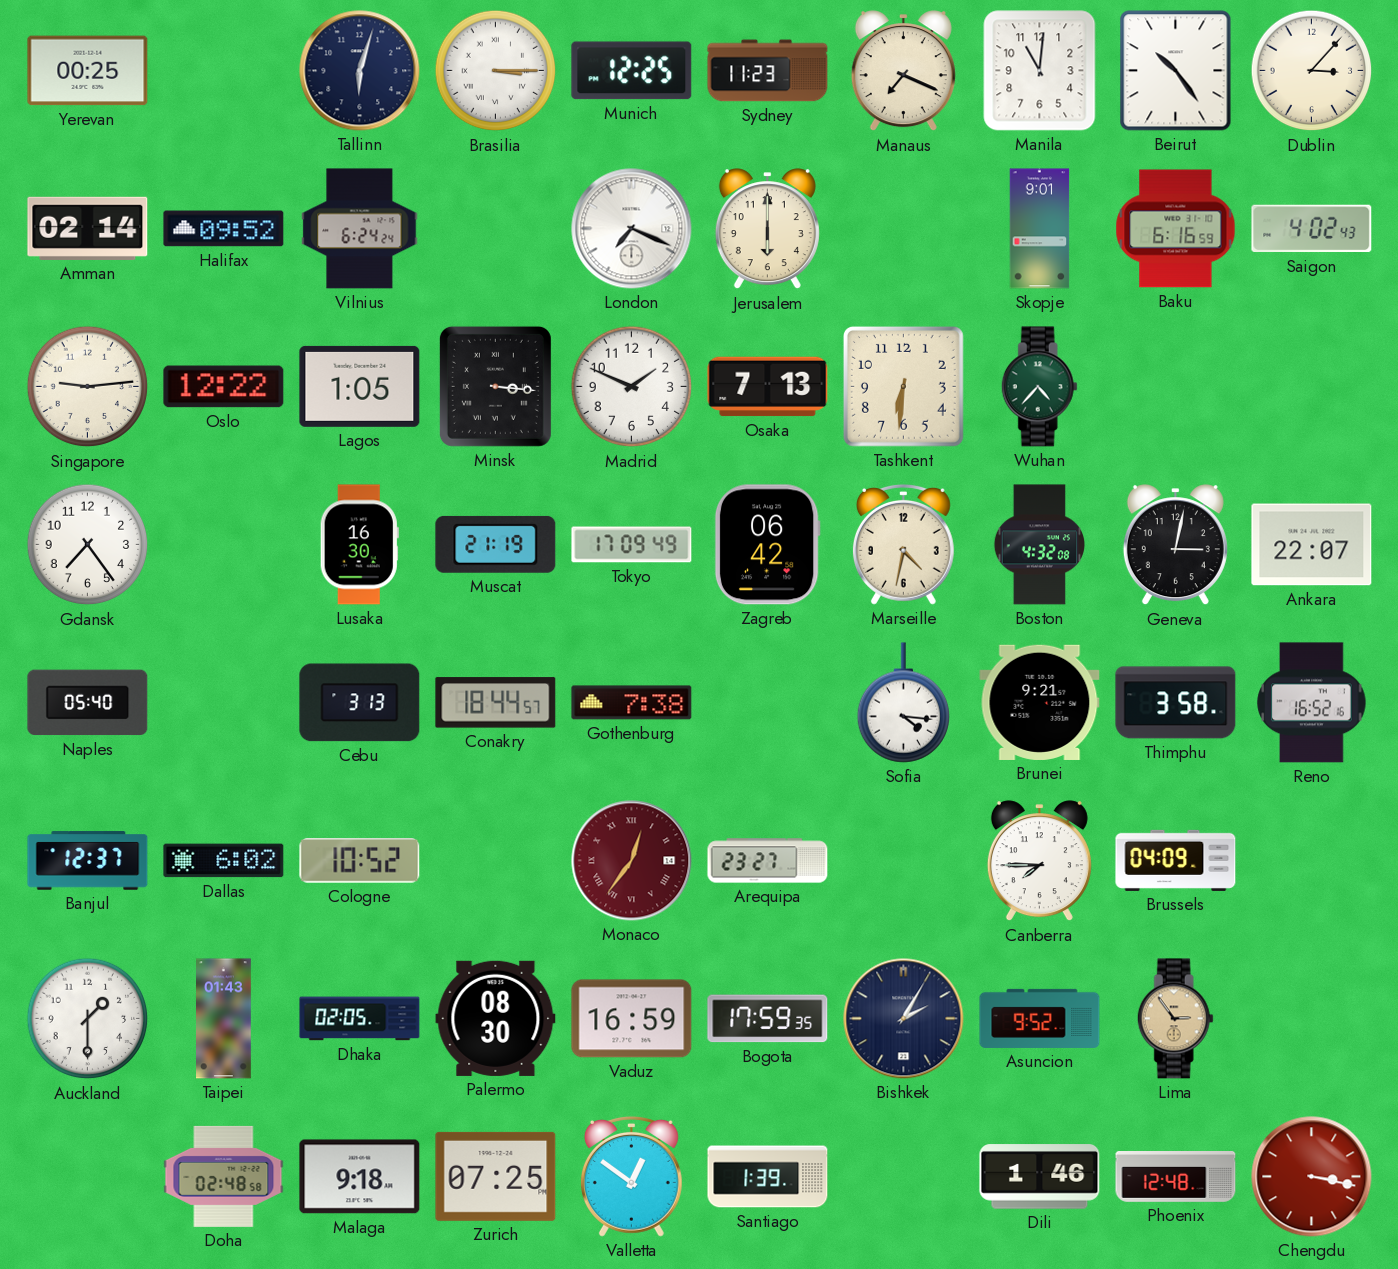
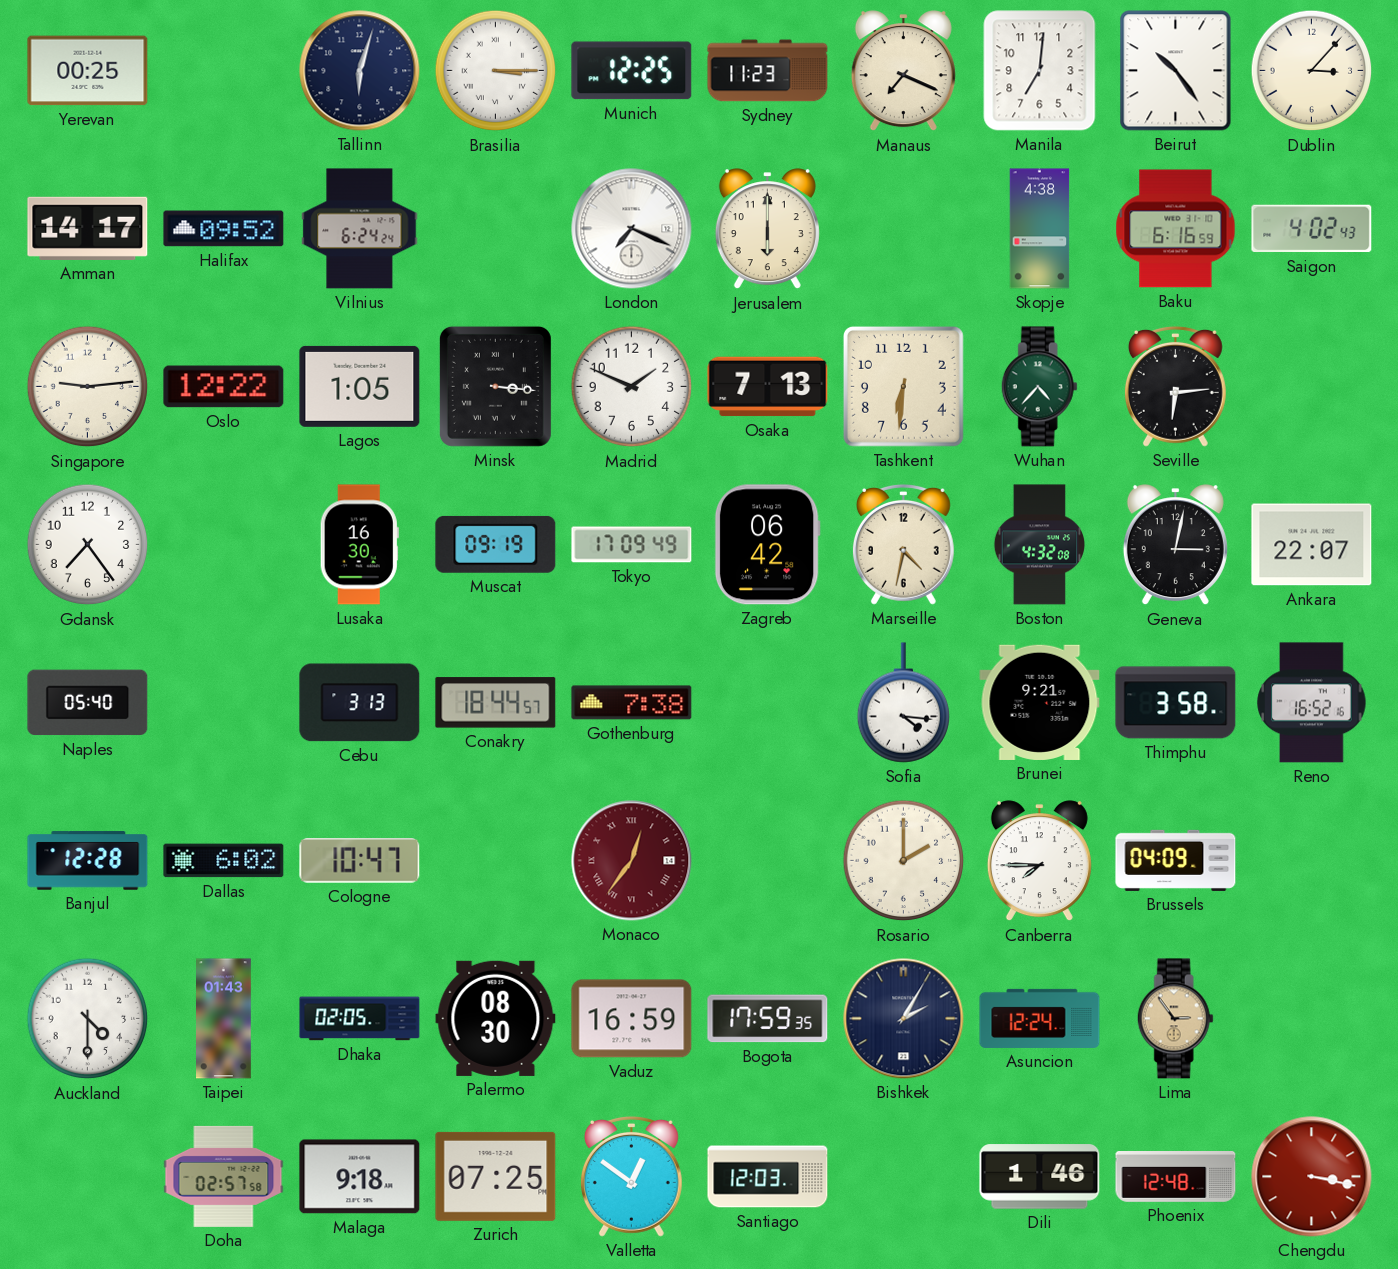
Manila: 11:01 -> 7:01 (1040, 71)
Amman: 02:14 -> 14:17 (88, 228)
Skopje: 9:01 -> 4:38 (1040, 229)
Seville: none -> 6:14 (1175, 386)
Muscat: 21:19 -> 09:19 (496, 544)
Banjul: 12:37 -> 12:28 (88, 861)
Cologne: 10:52 -> 10:47 (360, 861)
Arequipa: 23:27 -> none (768, 861)
Rosario: none -> 2:00 (904, 861)
Auckland: 1:30 -> 4:30 (88, 1019)
Asuncion: 9:52 -> 12:24 (1040, 1018)
Doha: 02:48 -> 02:57 (224, 1176)
Santiago: 1:39 -> 12:03 (768, 1177)
